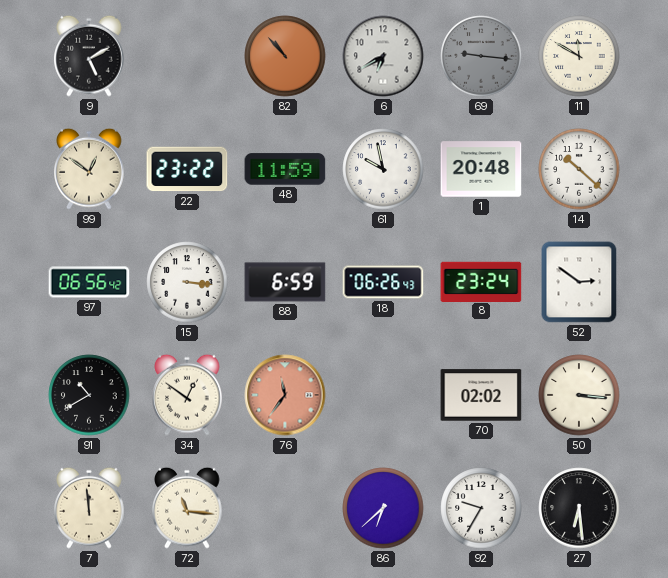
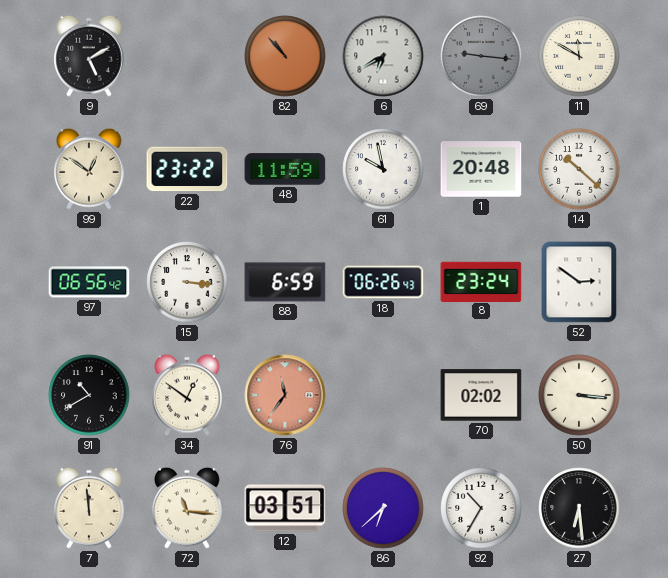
12: none -> 03:51 (285, 508)
92: 9:35 -> 10:35 (481, 508)
